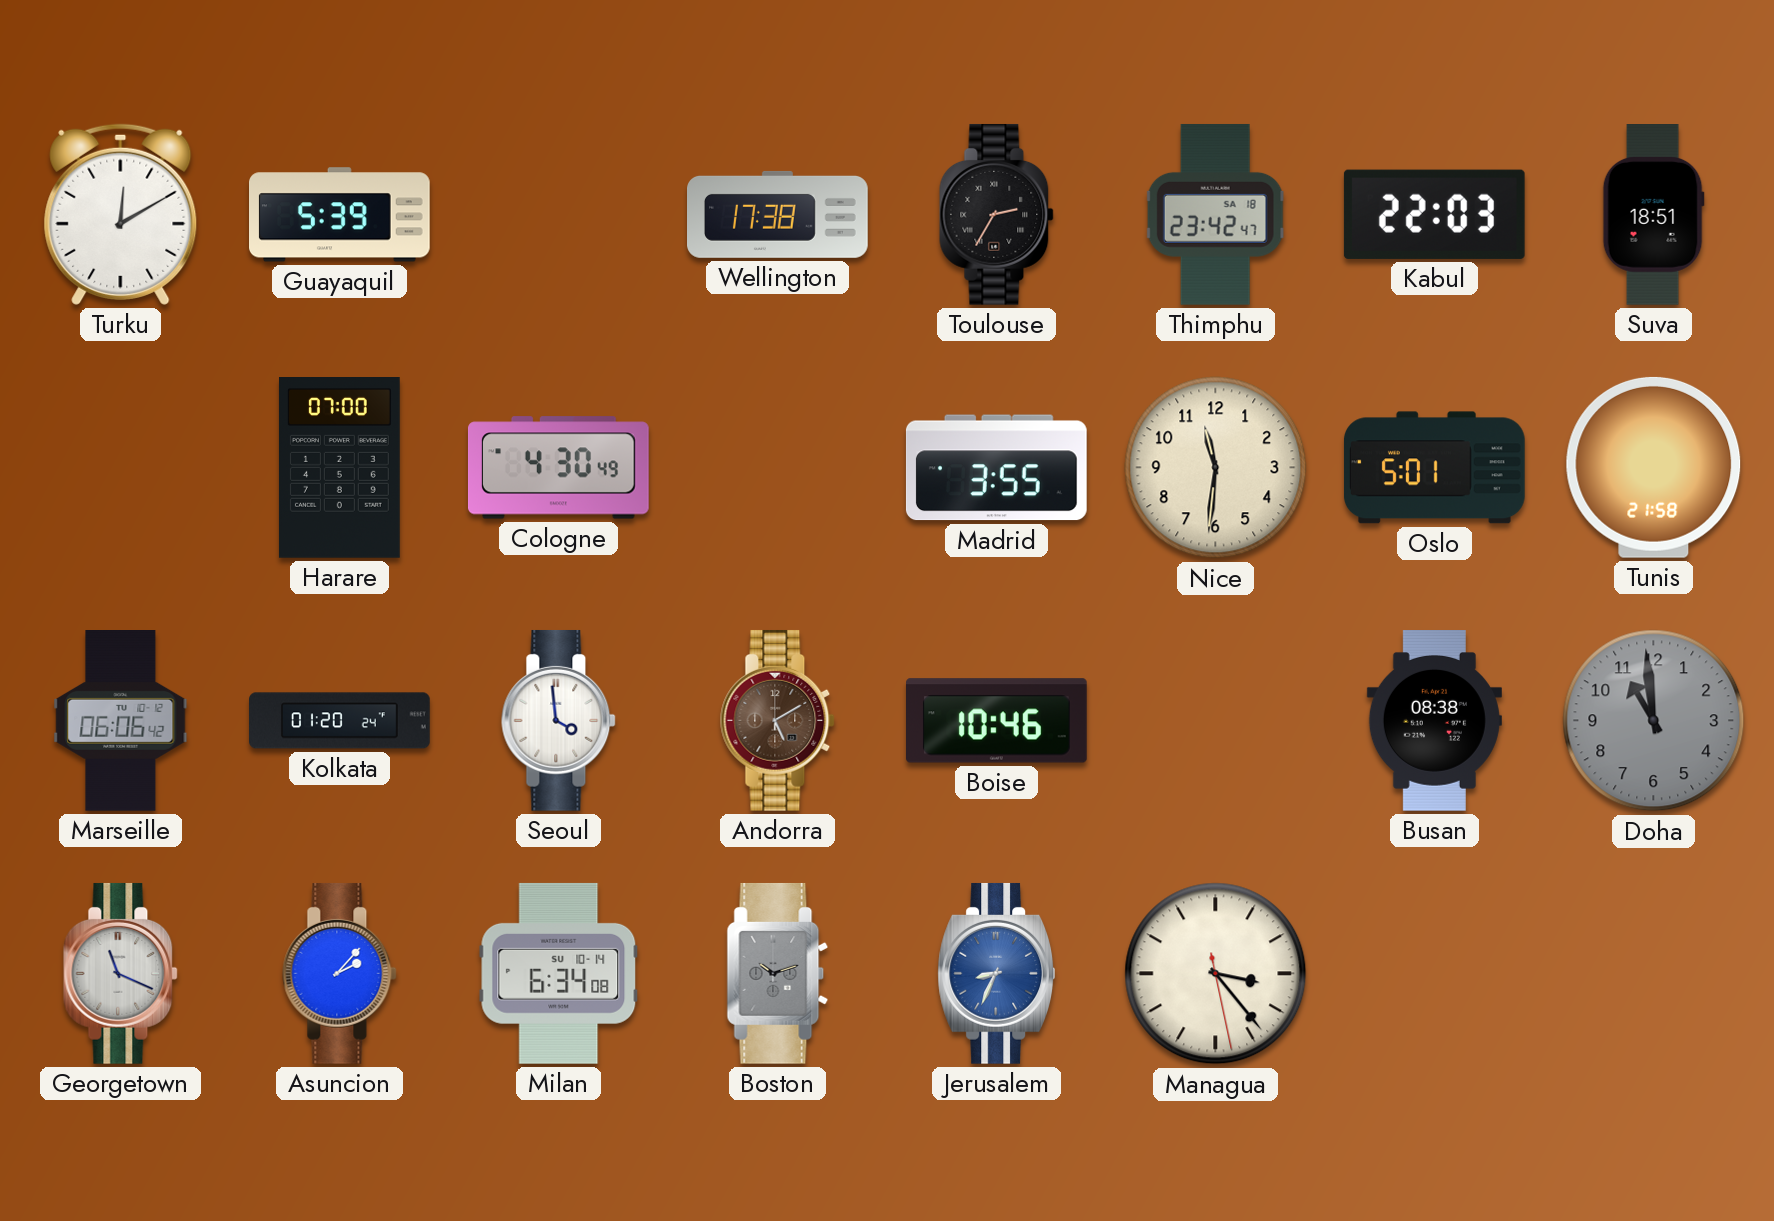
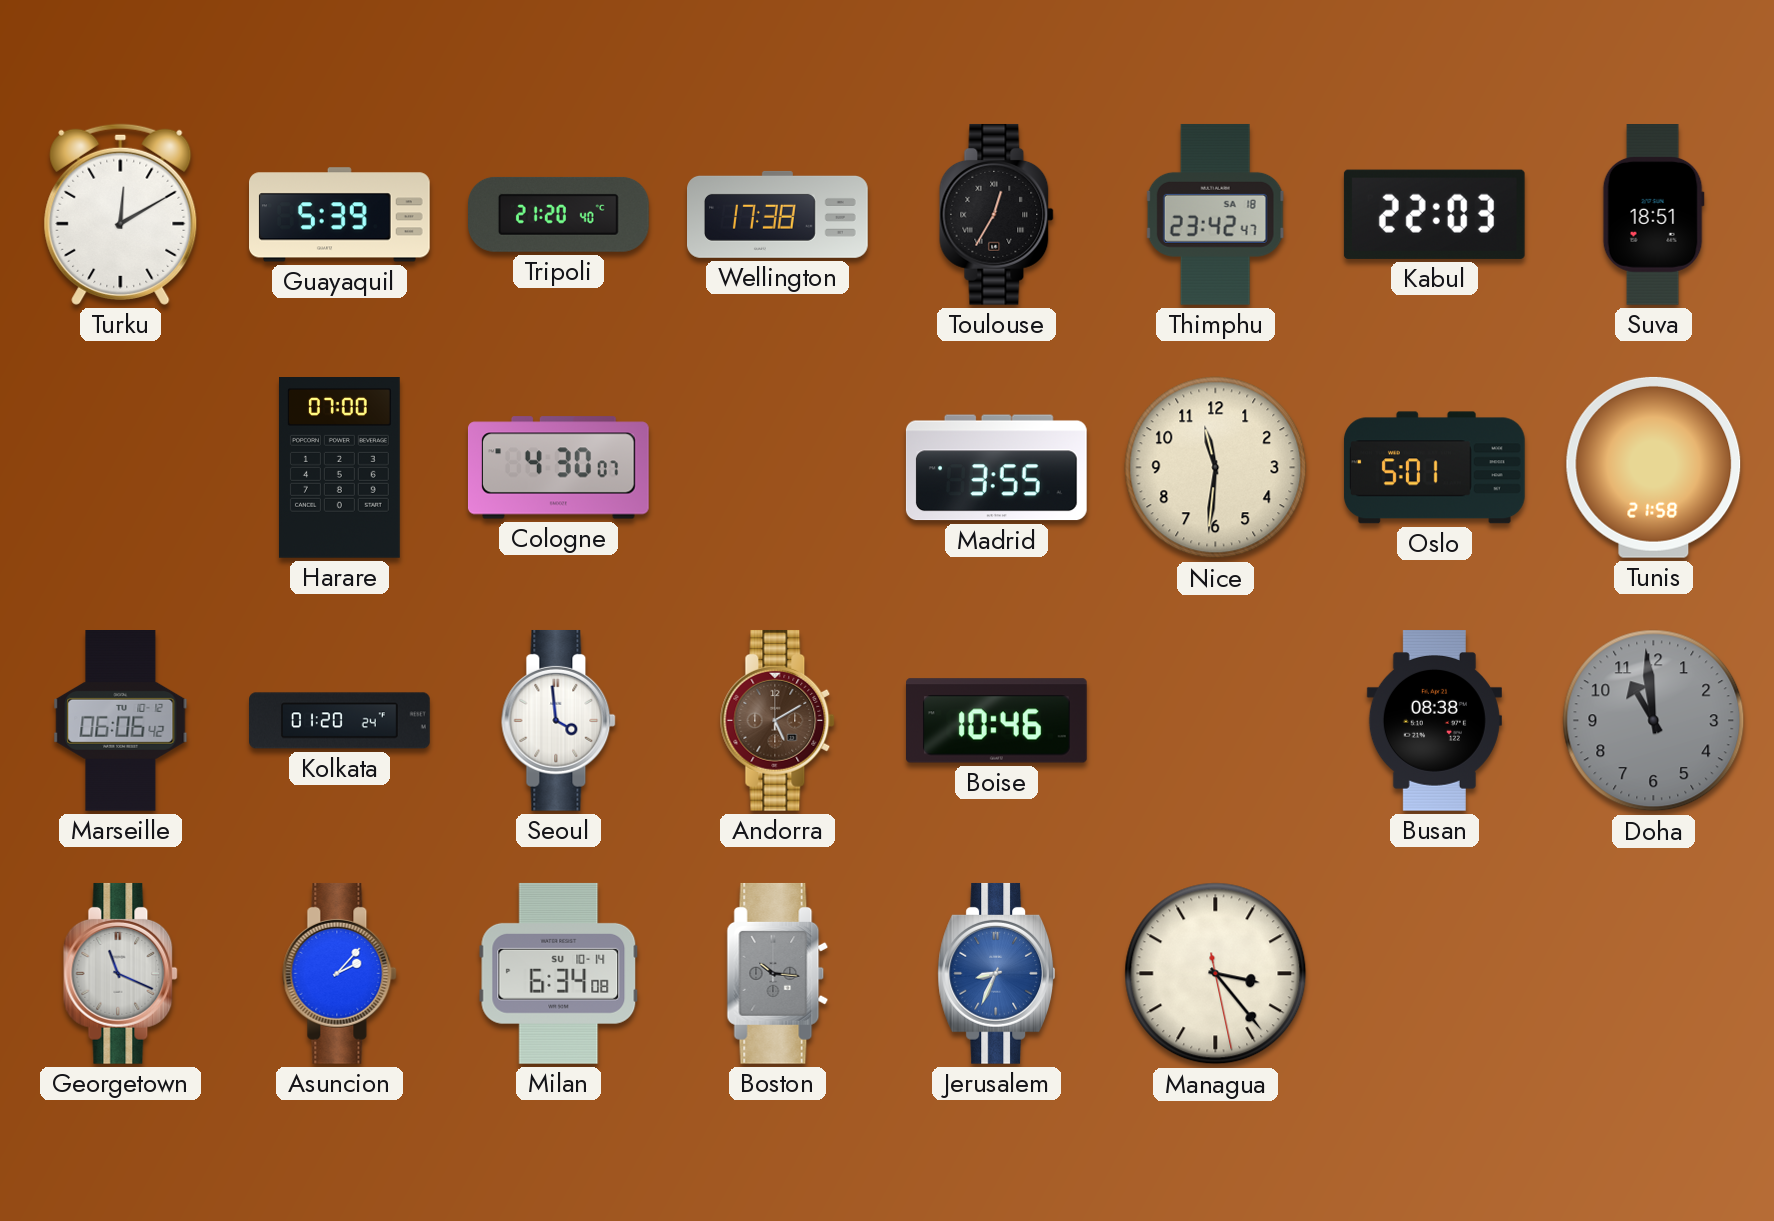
Tripoli: none -> 21:20 (559, 214)
Toulouse: 2:35 -> 12:35 (997, 214)
Cologne: 4:30:49 -> 4:30:07 (558, 468)
Boston: 10:12 -> 10:16 (778, 973)
